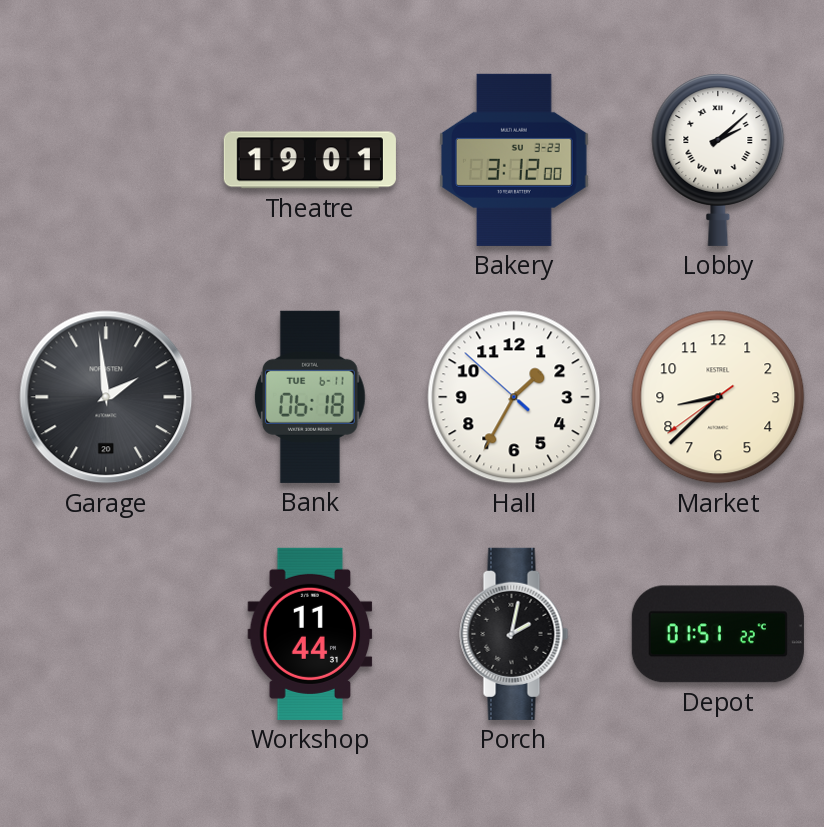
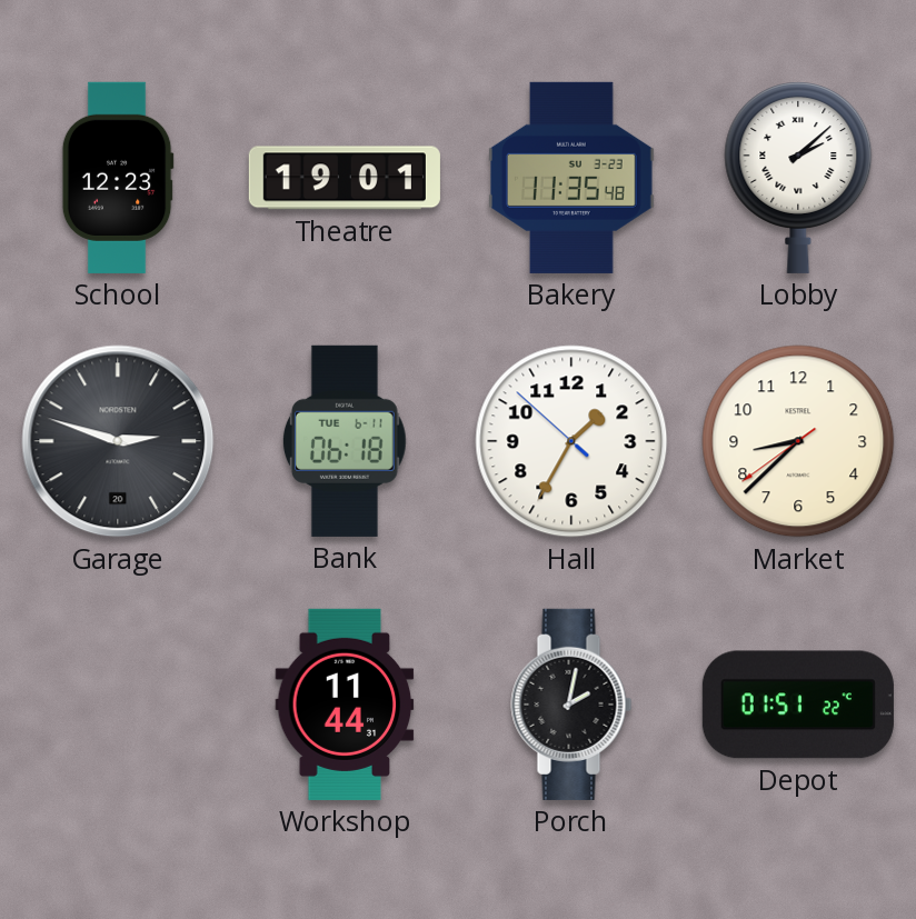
School: none -> 12:23 (118, 178)
Bakery: 3:12 -> 11:35 (571, 178)
Garage: 1:59 -> 2:48 (118, 441)
